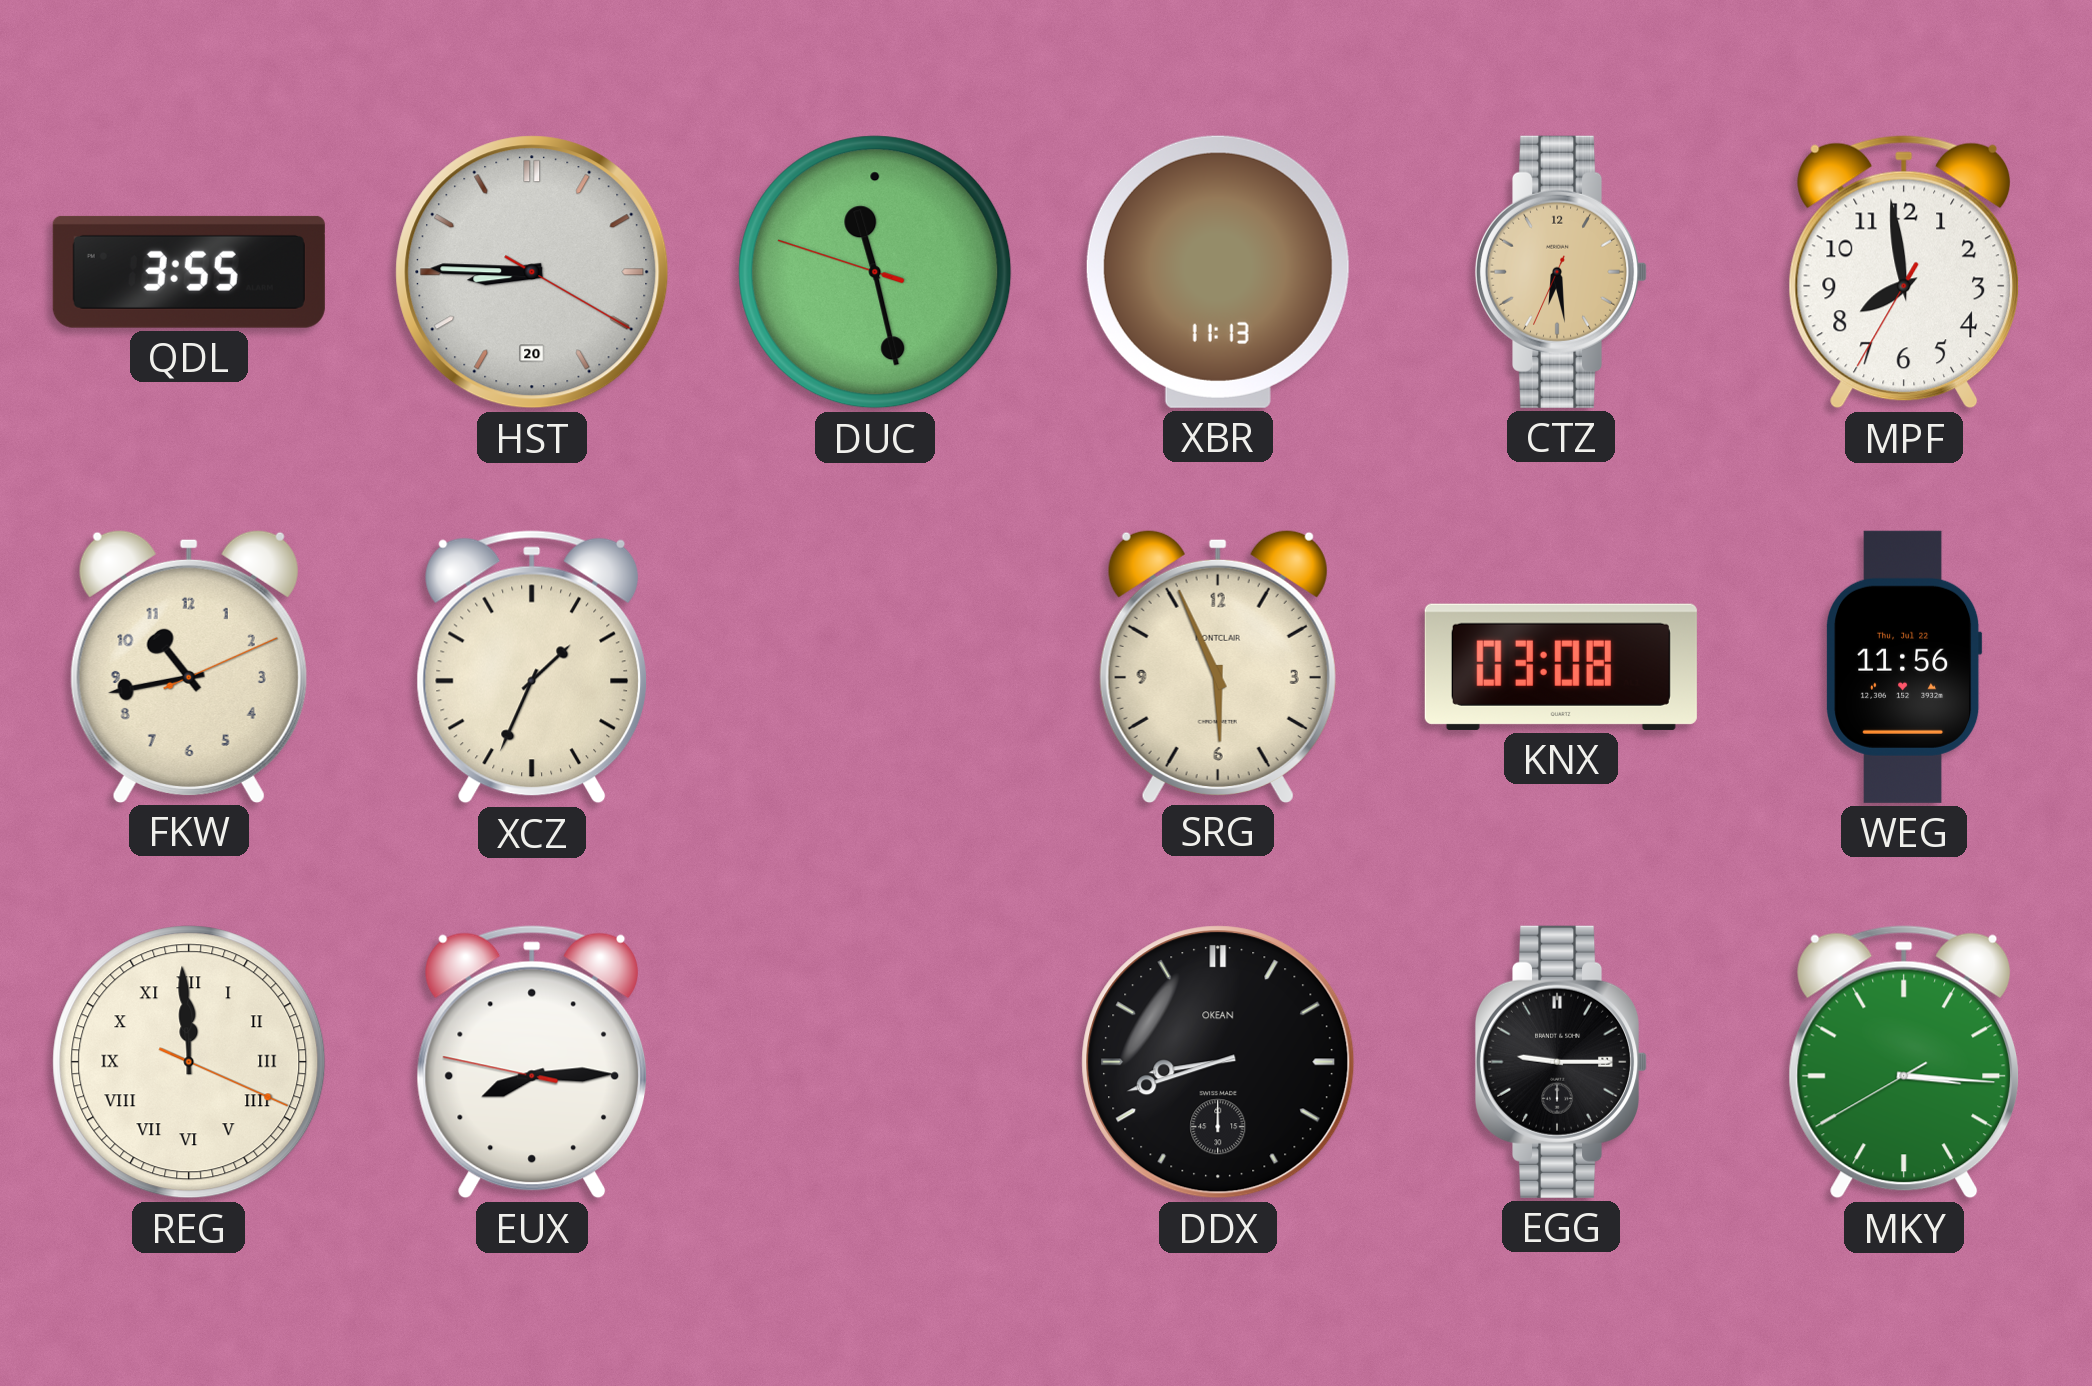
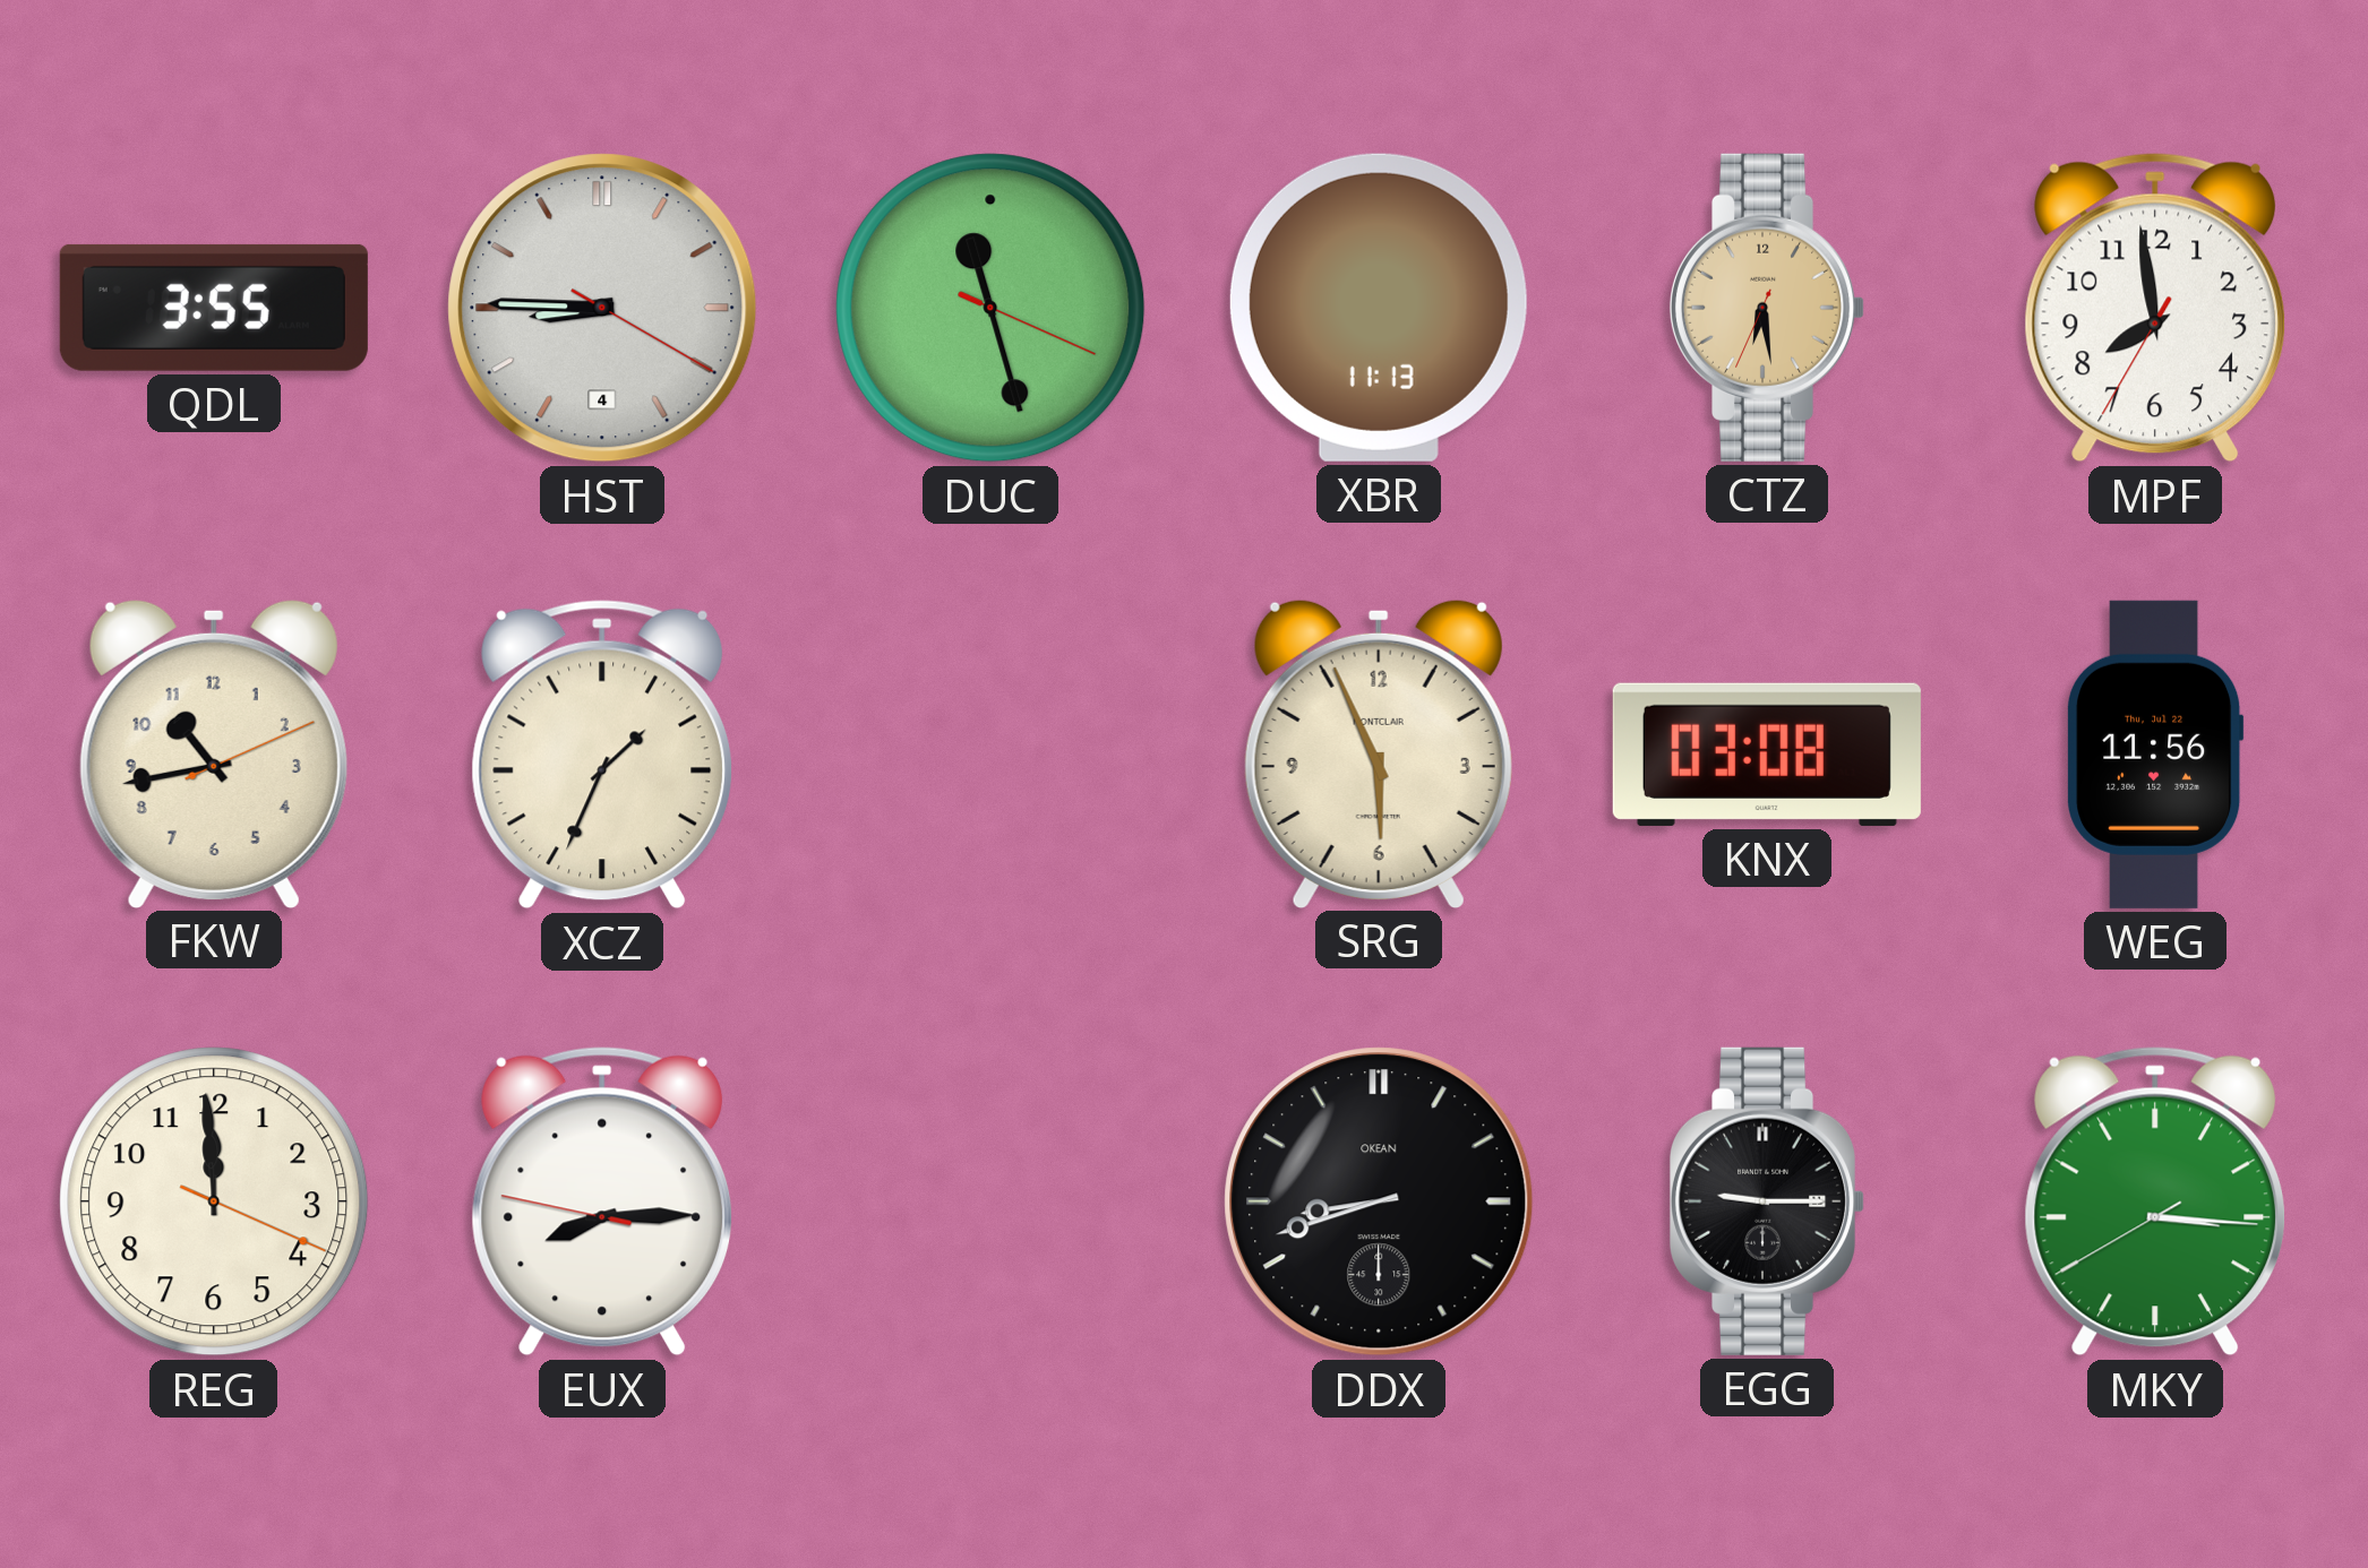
HST date: 20 -> 4 (602, 308)
DUC: 11:27:48 -> 11:27:19 (990, 308)
REG numerals: Roman -> Arabic (214, 1201)
